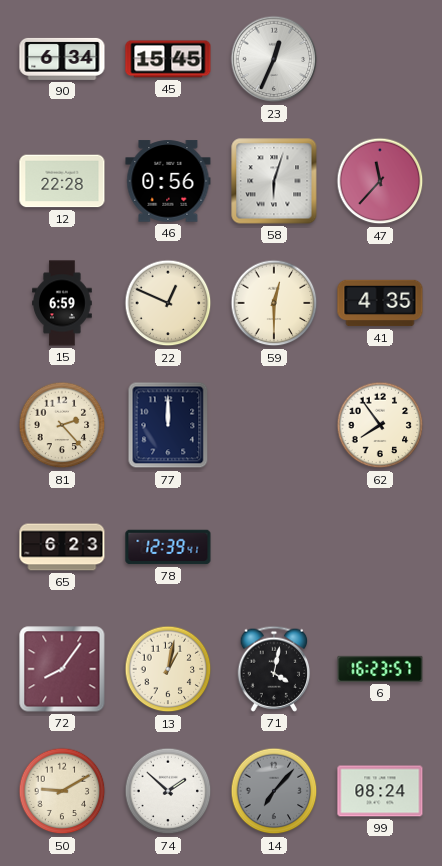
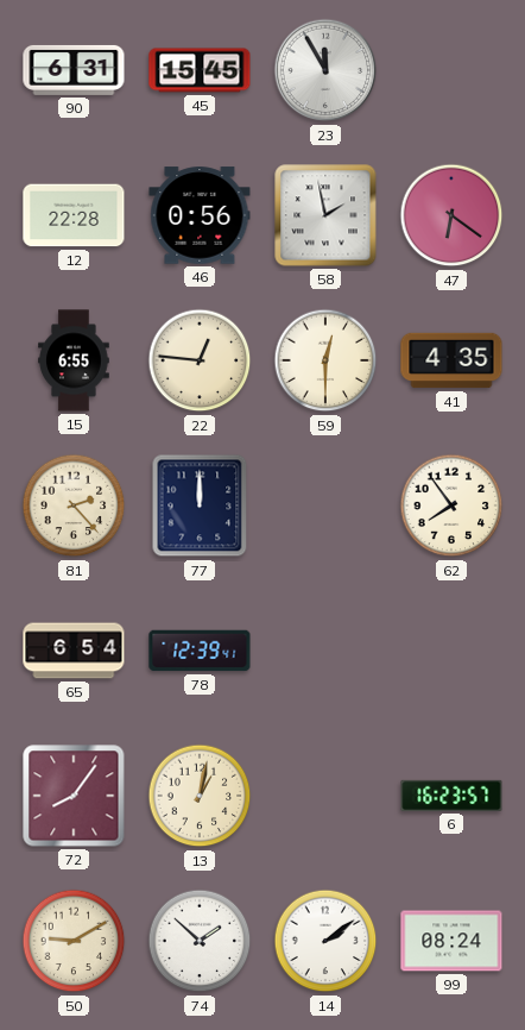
90: 6:34 -> 6:31 (74, 70)
23: 12:34 -> 11:55 (325, 70)
58: 6:03 -> 1:58 (325, 215)
47: 11:37 -> 6:21 (451, 215)
15: 6:59 -> 6:55 (74, 360)
22: 12:49 -> 12:46 (200, 360)
65: 6:23 -> 6:54 (74, 651)
71: 4:02 -> none (274, 669)
14: 7:07 -> 2:09 (325, 941)
14 dial: grey -> white (325, 941)
